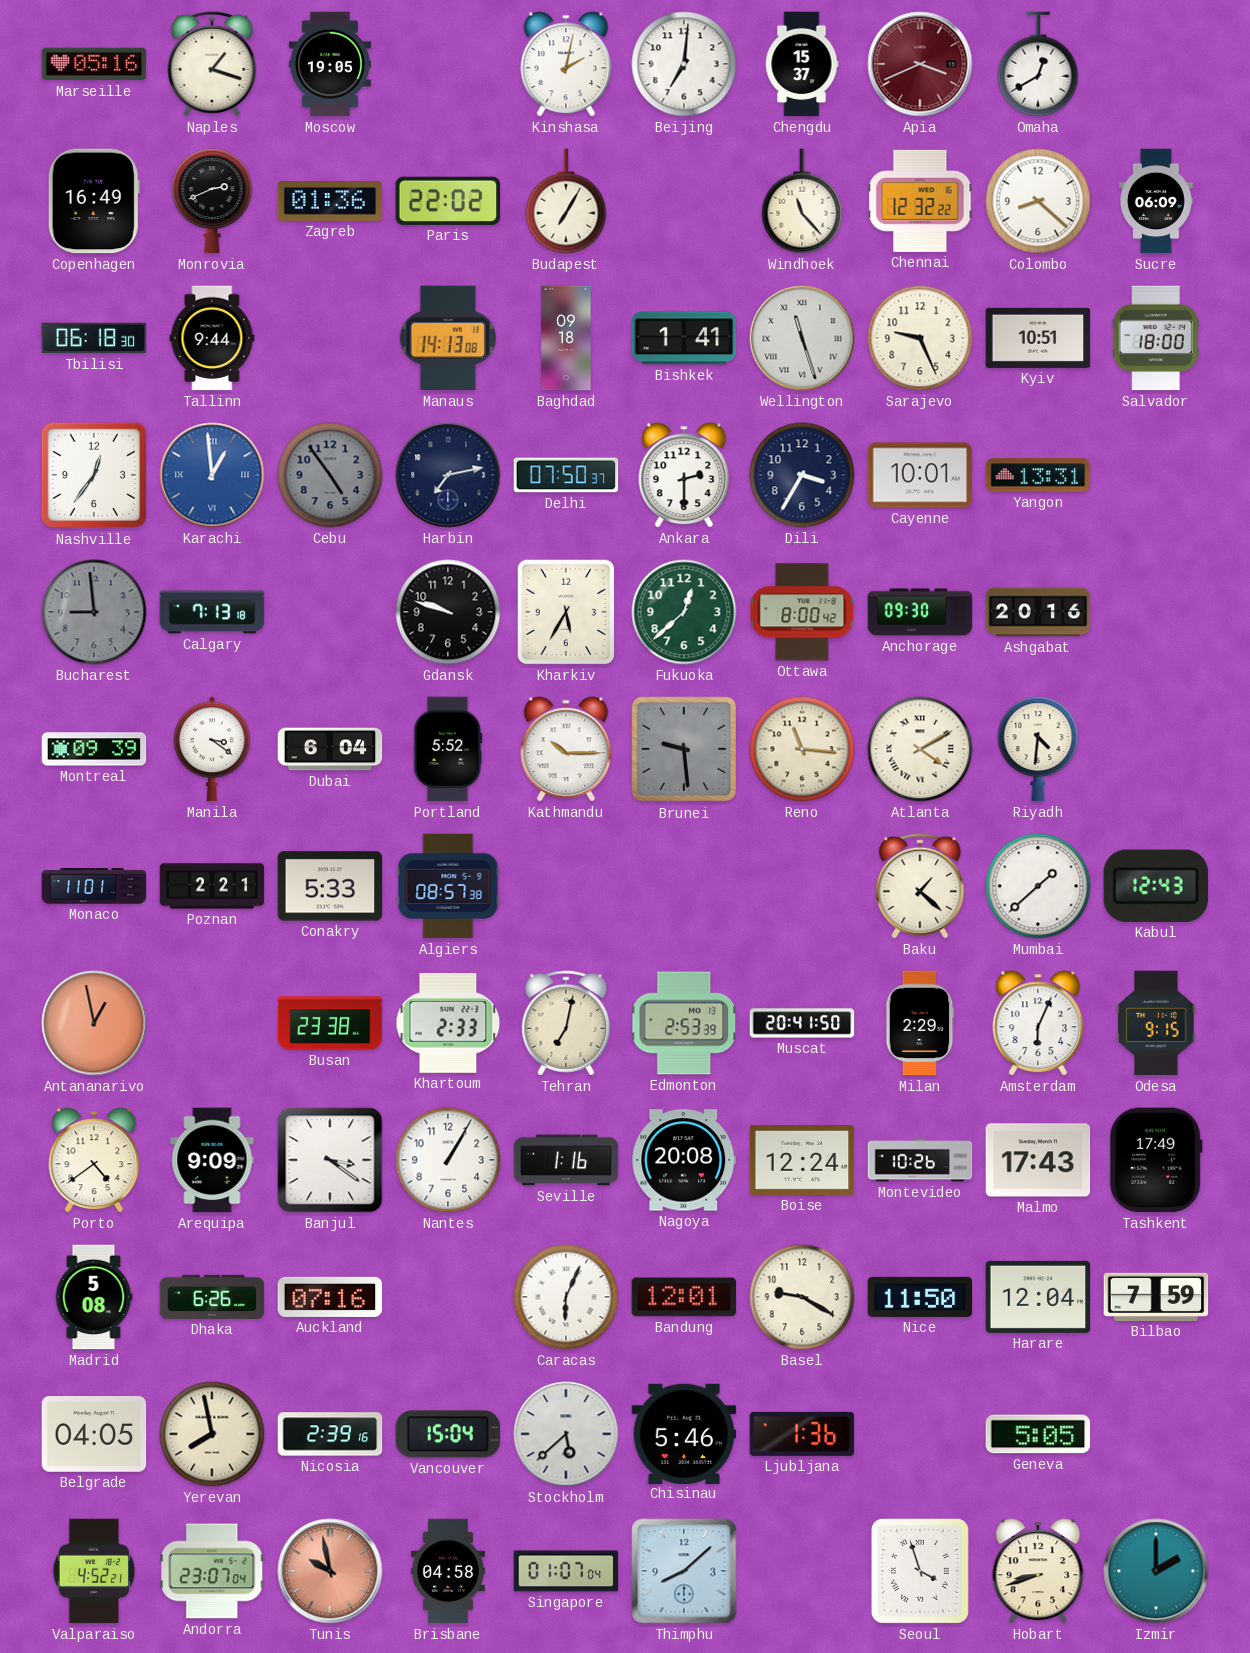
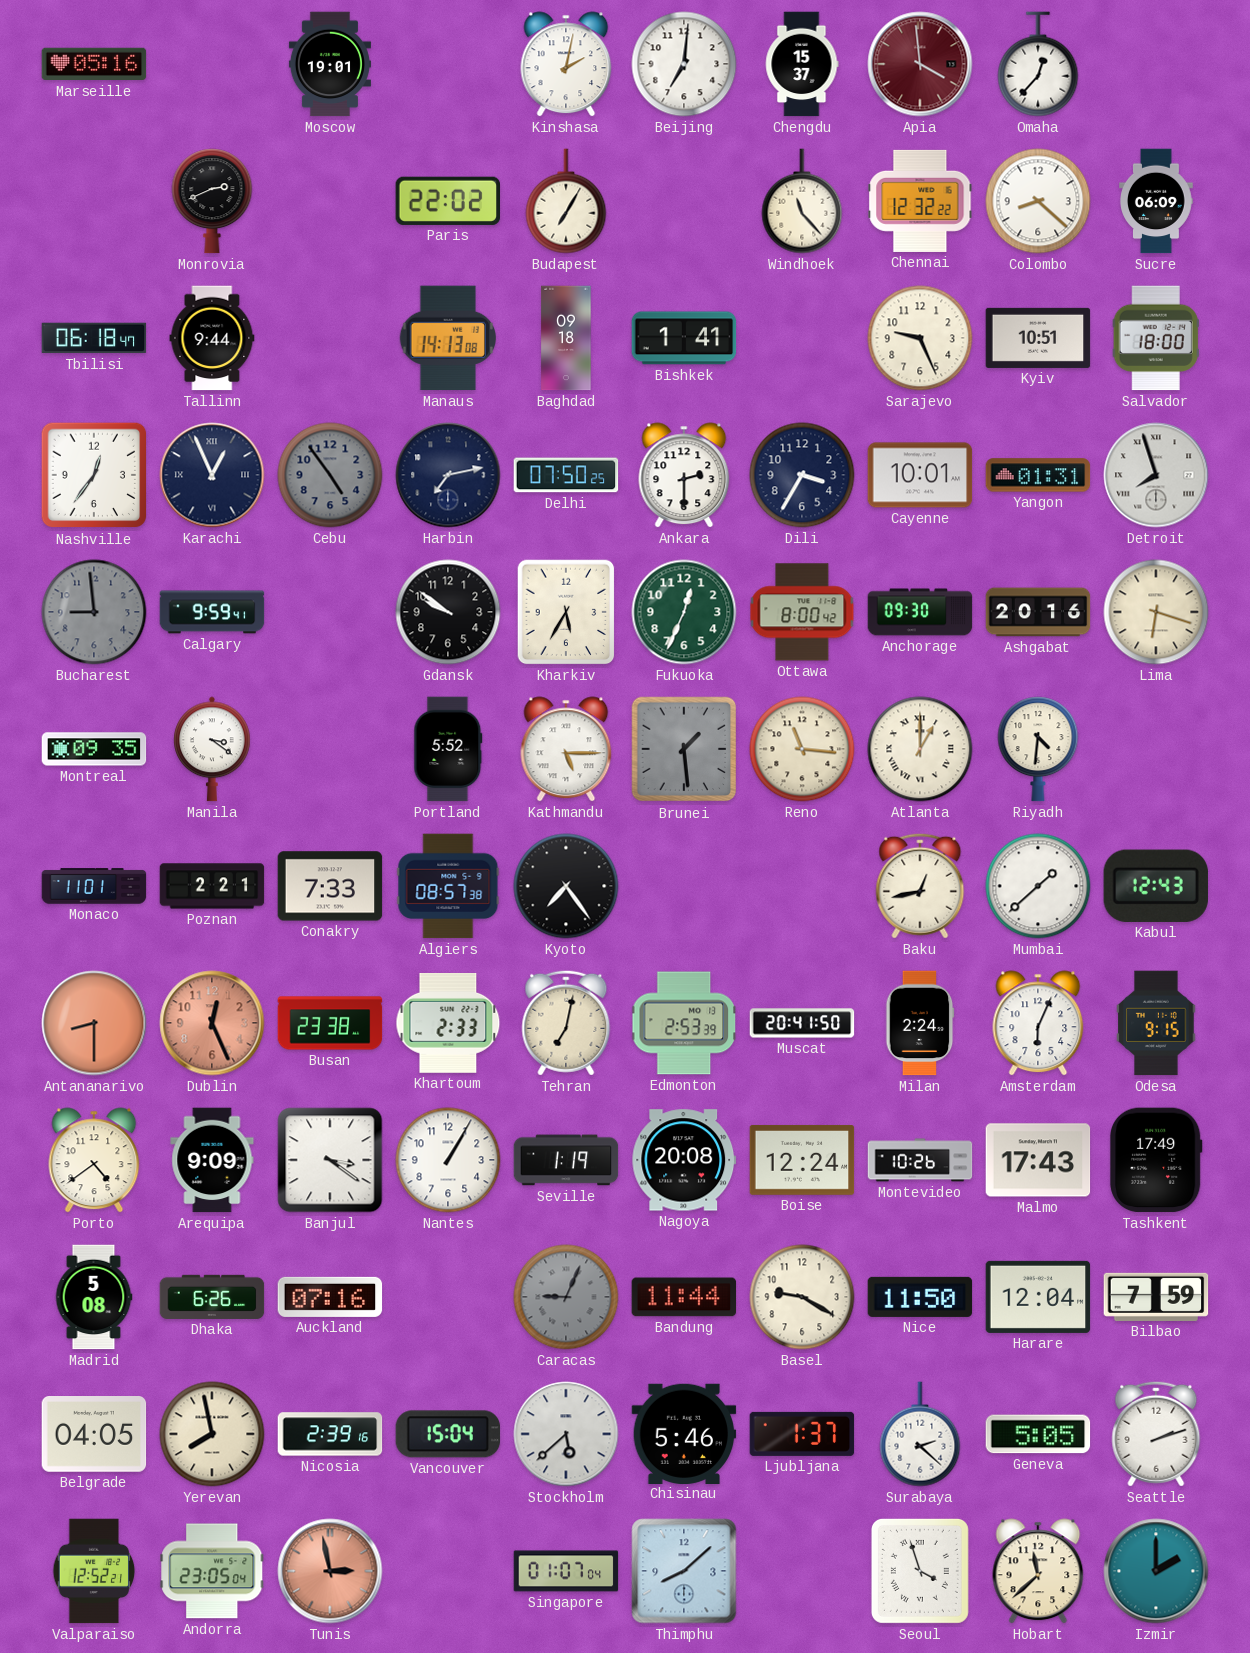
Naples: 1:18 -> none (212, 64)
Moscow: 19:05 -> 19:01 (330, 64)
Apia: 3:41 -> 3:59 (920, 64)
Omaha: 12:40 -> 12:37 (1038, 64)
Copenhagen: 16:49 -> none (94, 201)
Zagreb: 01:36 -> none (330, 202)
Tbilisi: 06:18:30 -> 06:18:47 (94, 338)
Wellington: 11:27 -> none (802, 338)
Karachi: 12:59 -> 12:56 (212, 475)
Karachi dial: blue -> navy (212, 475)
Delhi: 07:50:37 -> 07:50:25 (566, 475)
Yangon: 13:31 -> 01:31 (1038, 475)
Detroit: none -> 7:57 (1156, 475)
Calgary: 7:13 -> 9:59 (212, 612)
Gdansk: 9:48 -> 9:51 (448, 612)
Fukuoka: 12:38 -> 12:34 (684, 612)
Lima: none -> 6:18 (1156, 612)
Montreal: 09:39 -> 09:35 (94, 749)
Dubai: 6:04 -> none (330, 749)
Kathmandu: 10:15 -> 5:15 (566, 749)
Brunei: 9:29 -> 1:29 (684, 749)
Atlanta: 4:10 -> 1:00 (920, 749)
Conakry: 5:33 -> 7:33 (330, 886)
Kyoto: none -> 7:24 (566, 886)
Baku: 1:22 -> 12:43 (920, 886)
Antananarivo: 12:58 -> 8:30 (94, 1023)
Dublin: none -> 12:26 (212, 1023)
Milan: 2:29 -> 2:24 (920, 1023)
Seville: 1:16 -> 1:19 (566, 1160)
Caracas: 6:04 -> 9:04 (566, 1297)
Caracas dial: white -> grey (566, 1297)
Bandung: 12:01 -> 11:44 (684, 1297)
Ljubljana: 1:36 -> 1:37 (802, 1434)
Surabaya: none -> 2:22 (920, 1434)
Seattle: none -> 2:12 (1156, 1434)
Valparaiso: 4:52 -> 12:52 (94, 1571)
Andorra: 23:07 -> 23:05 (212, 1571)
Tunis: 9:58 -> 2:58 (330, 1571)
Brisbane: 04:58 -> none (448, 1571)
Hobart: 8:42 -> 11:38 (1038, 1571)
